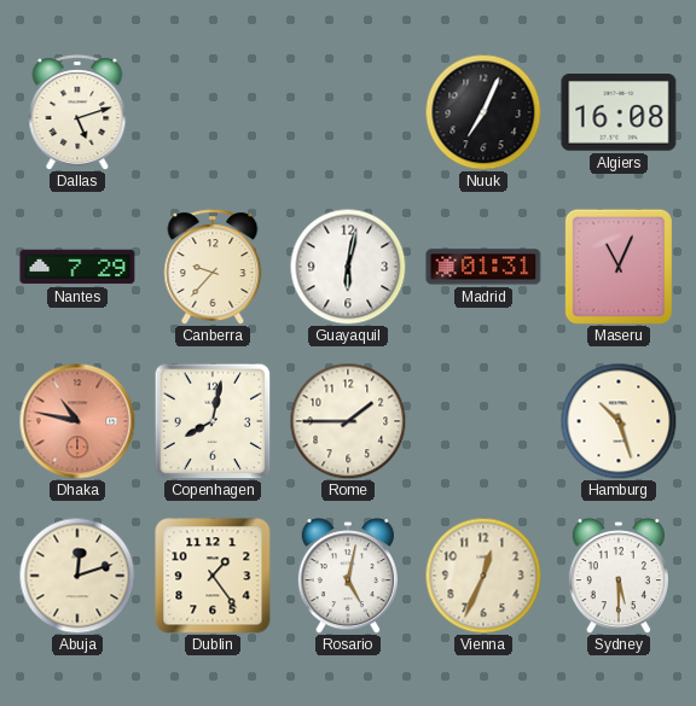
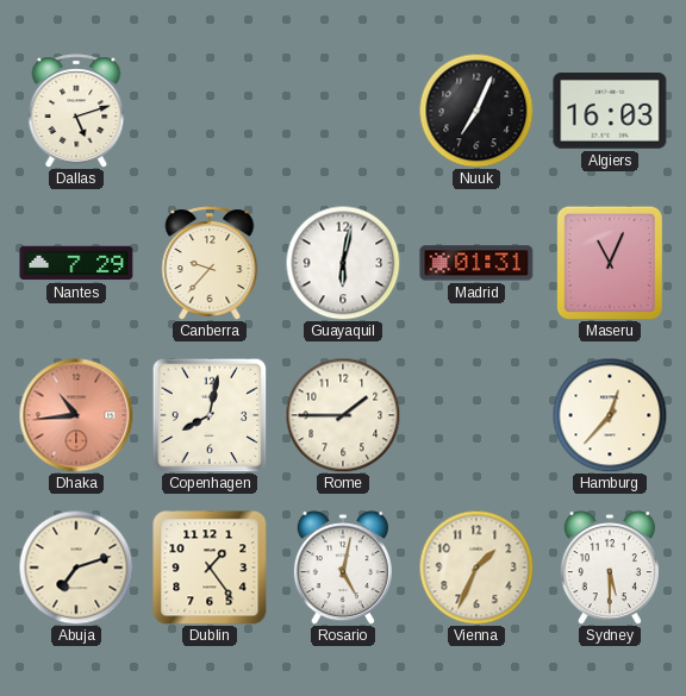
Algiers: 16:08 -> 16:03 (610, 111)
Dhaka: 10:47 -> 10:44 (76, 415)
Hamburg: 10:27 -> 12:37 (610, 415)
Abuja: 12:12 -> 7:12 (76, 568)
Vienna: 12:34 -> 1:34 (476, 568)
